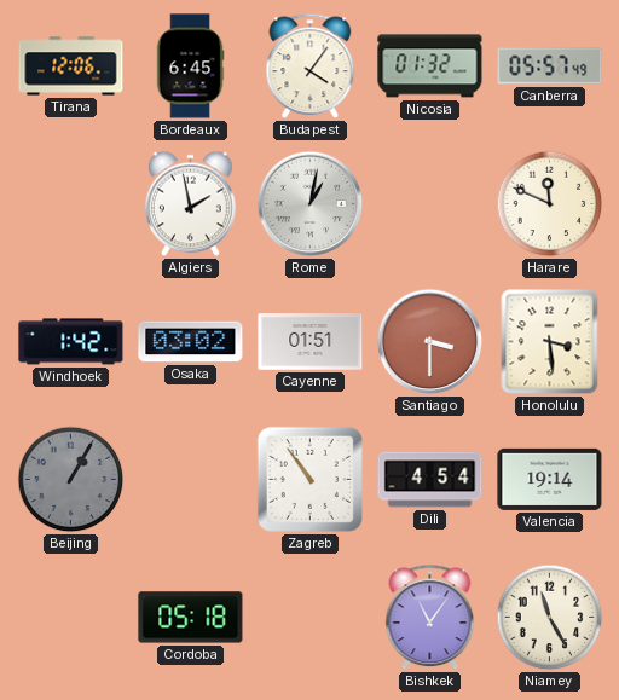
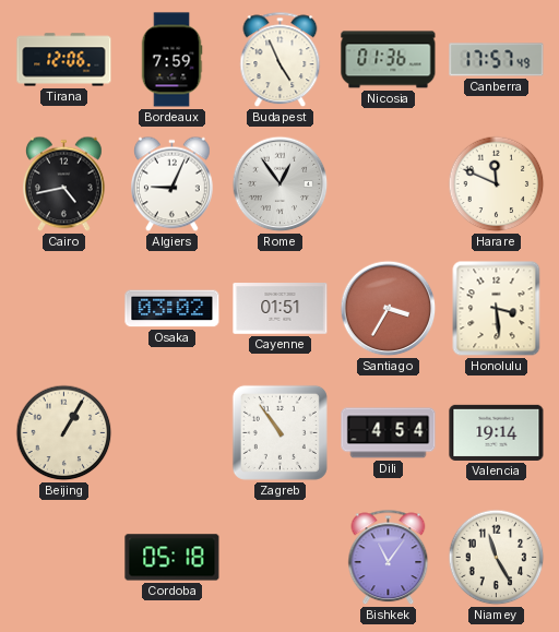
Bordeaux: 6:45 -> 7:59 (171, 60)
Budapest: 4:06 -> 4:56 (281, 60)
Nicosia: 01:32 -> 01:36 (389, 60)
Canberra: 05:57 -> 17:57 (497, 60)
Cairo: none -> 4:43 (64, 184)
Algiers: 1:58 -> 9:04 (173, 184)
Rome: 1:02 -> 12:54 (281, 184)
Windhoek: 1:42 -> none (71, 342)
Santiago: 3:30 -> 3:35 (389, 309)
Beijing dial: grey -> cream (64, 433)
